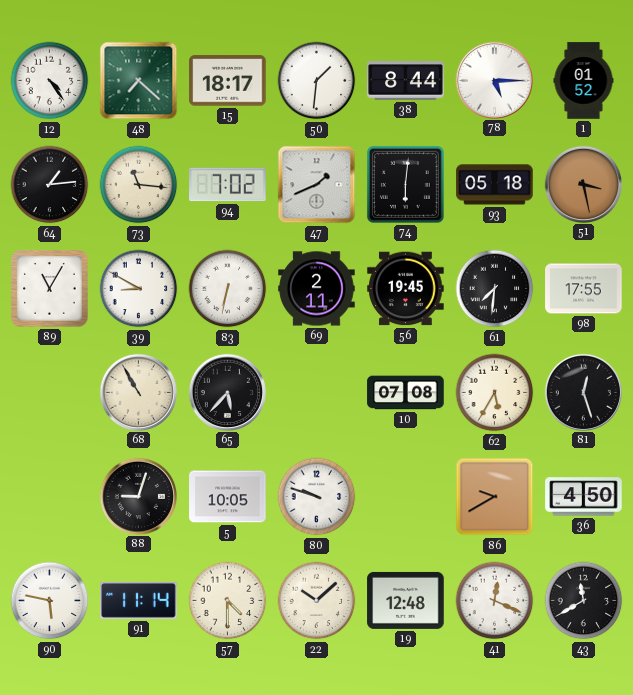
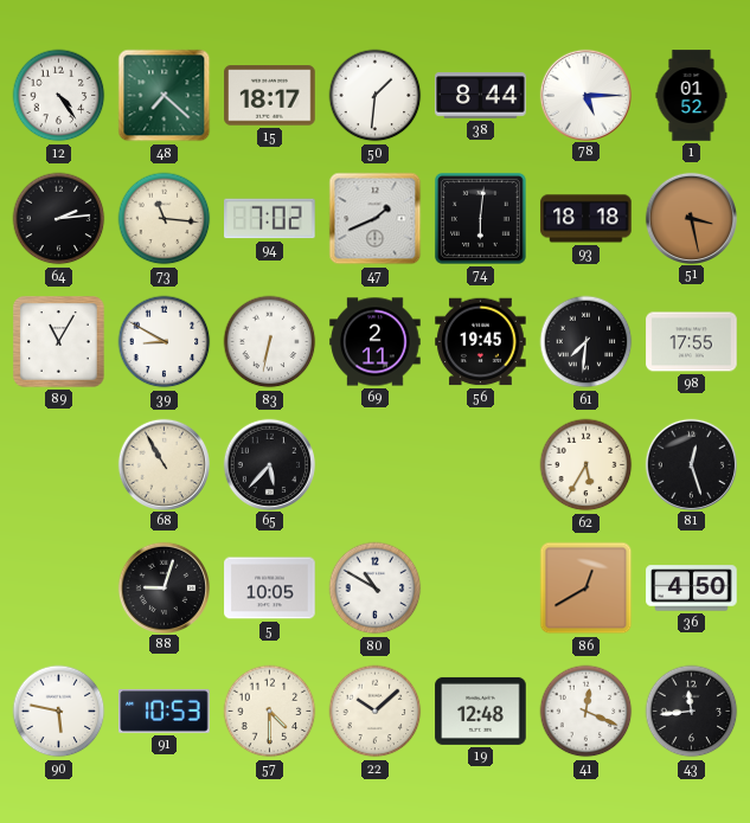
64: 1:14 -> 2:14 (59, 219)
93: 05:18 -> 18:18 (586, 219)
10: 07:08 -> none (406, 393)
80: 9:48 -> 10:50 (376, 589)
86: 9:40 -> 12:40 (586, 589)
91: 11:14 -> 10:53 (165, 711)
43: 11:40 -> 11:44 (692, 712)
